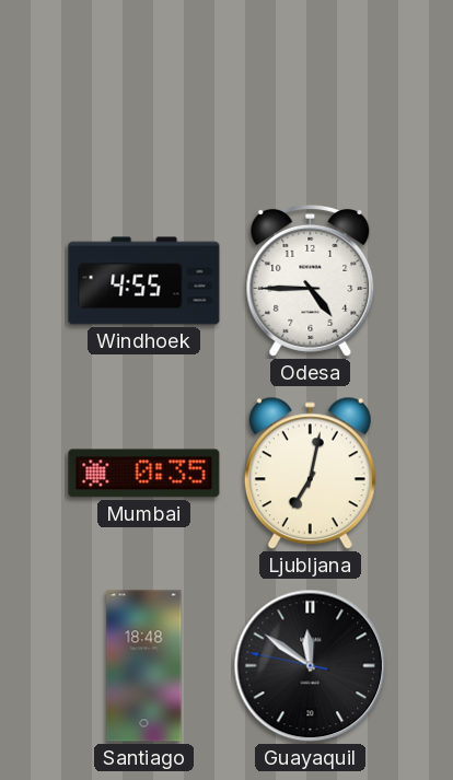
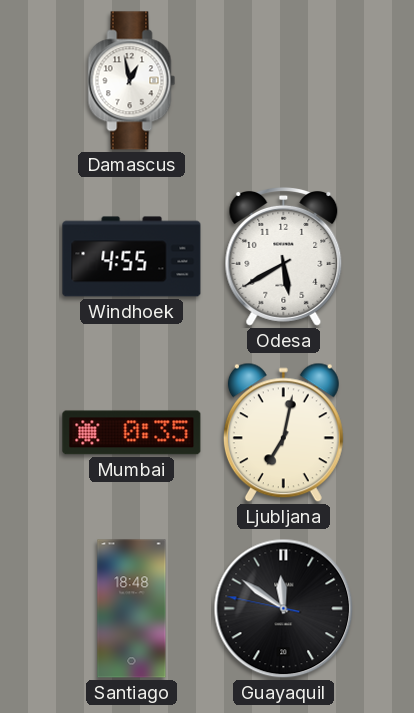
Damascus: none -> 12:58 (132, 81)
Odesa: 4:45 -> 5:40 (284, 256)
